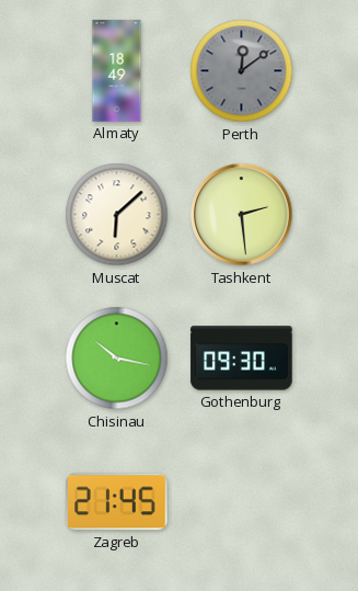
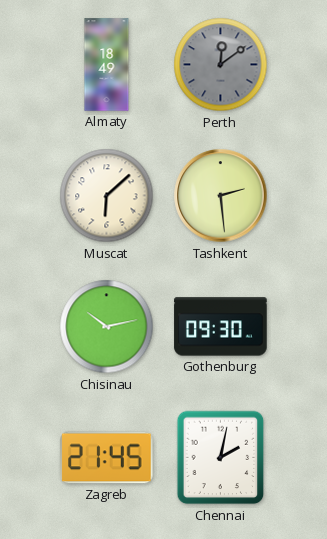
Chisinau: 10:17 -> 10:13 (107, 327)
Chennai: none -> 2:02 (221, 458)
